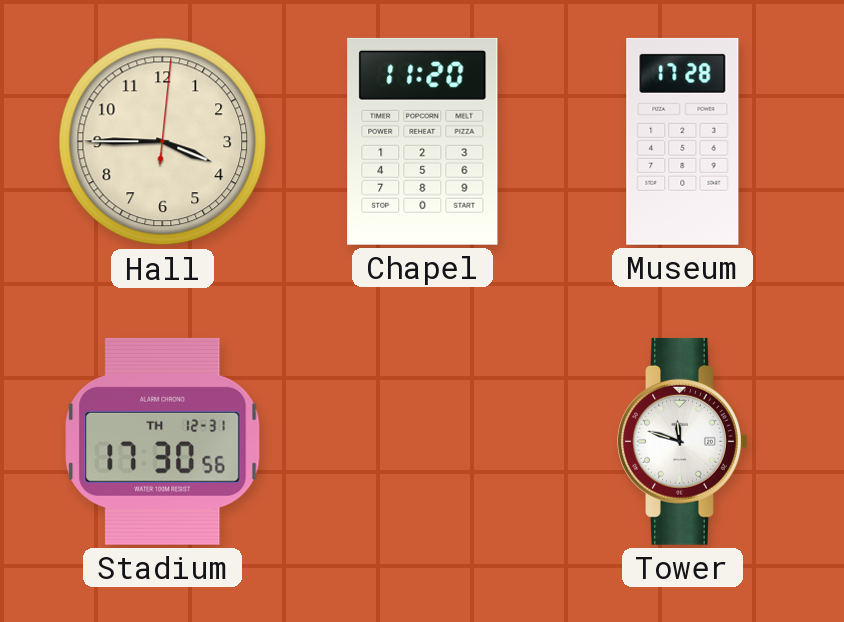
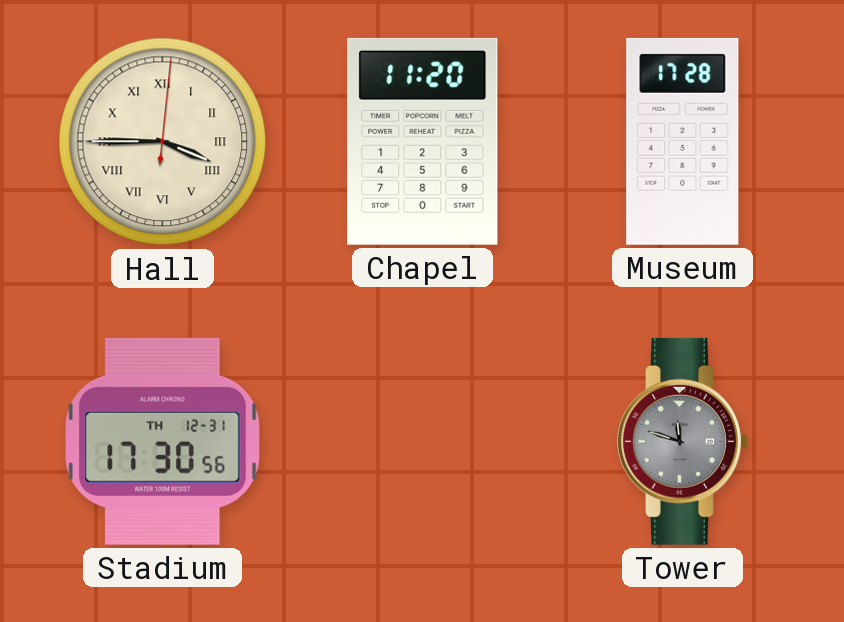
Hall numerals: Arabic -> Roman (163, 142)
Tower dial: white -> grey (683, 441)
